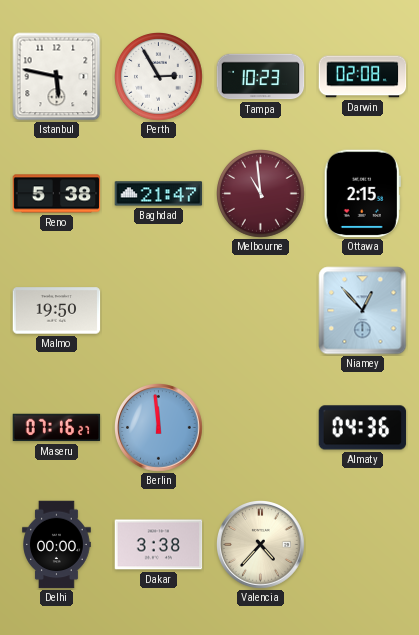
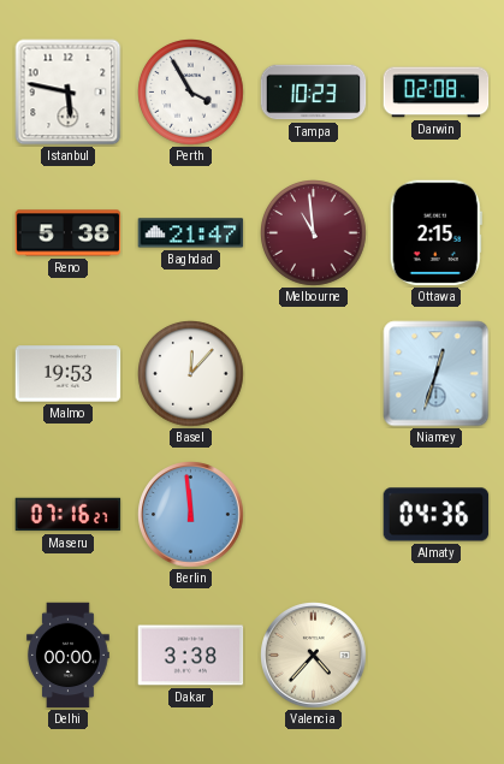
Perth: 2:55 -> 3:55 (191, 93)
Malmo: 19:50 -> 19:53 (69, 374)
Basel: none -> 12:07 (191, 374)
Niamey: 12:53 -> 12:33 (437, 374)
